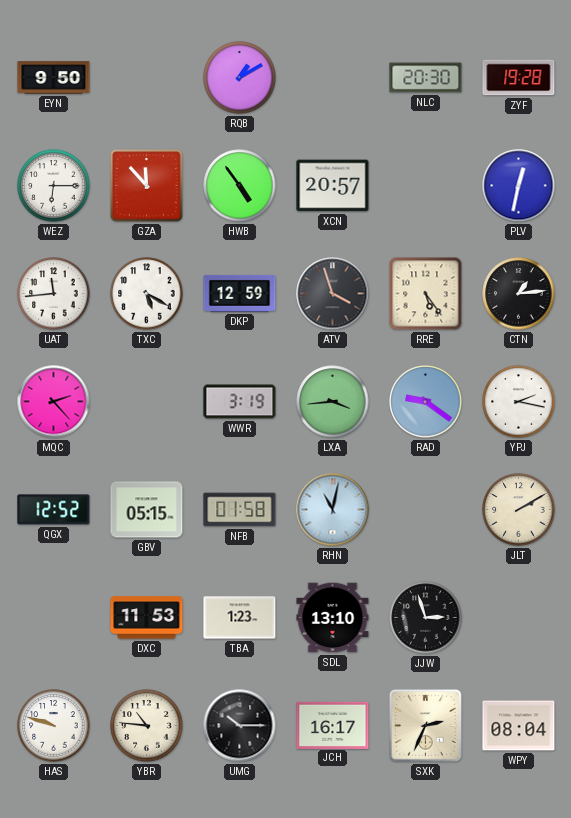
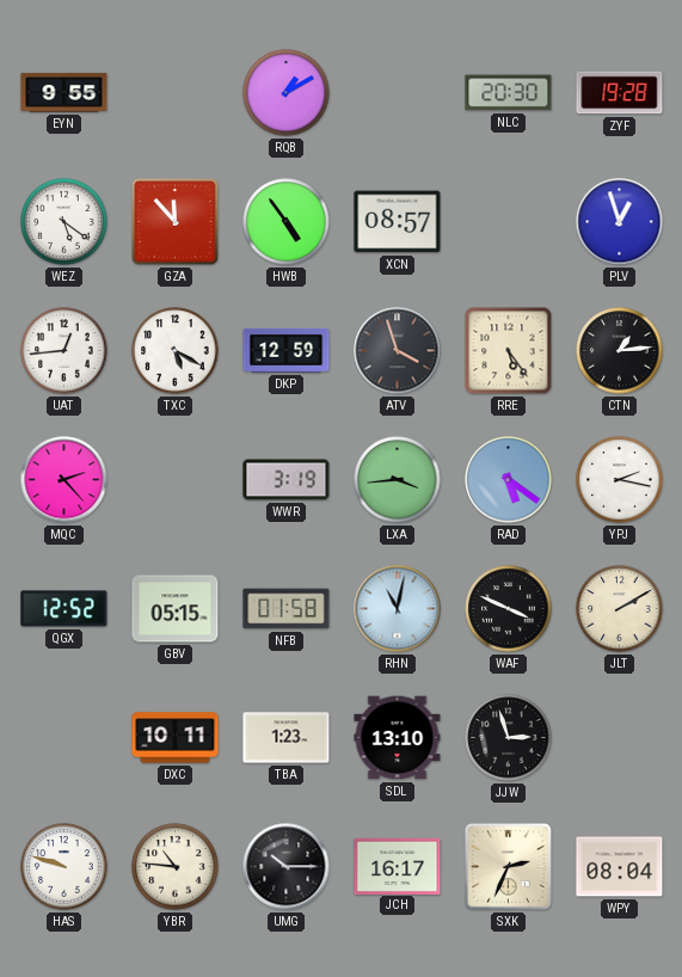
EYN: 9:50 -> 9:55 (64, 93)
WEZ: 6:15 -> 5:21 (64, 222)
XCN: 20:57 -> 08:57 (398, 222)
PLV: 12:32 -> 12:57 (620, 222)
UAT: 11:44 -> 12:44 (64, 351)
RAD: 9:21 -> 5:21 (509, 480)
WAF: none -> 3:49 (509, 609)
DXC: 11:53 -> 10:11 (176, 738)
